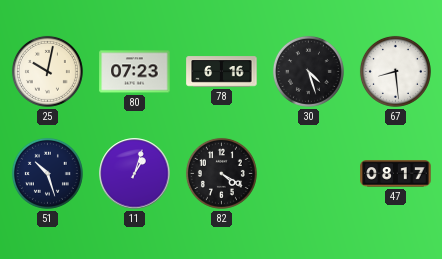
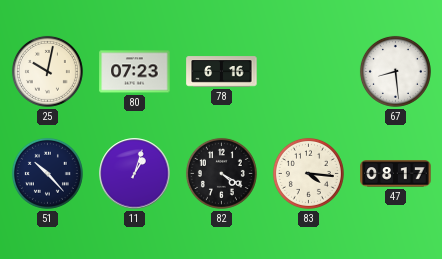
30: 4:27 -> none (308, 71)
51: 10:27 -> 10:23 (47, 173)
83: none -> 4:16 (308, 173)
